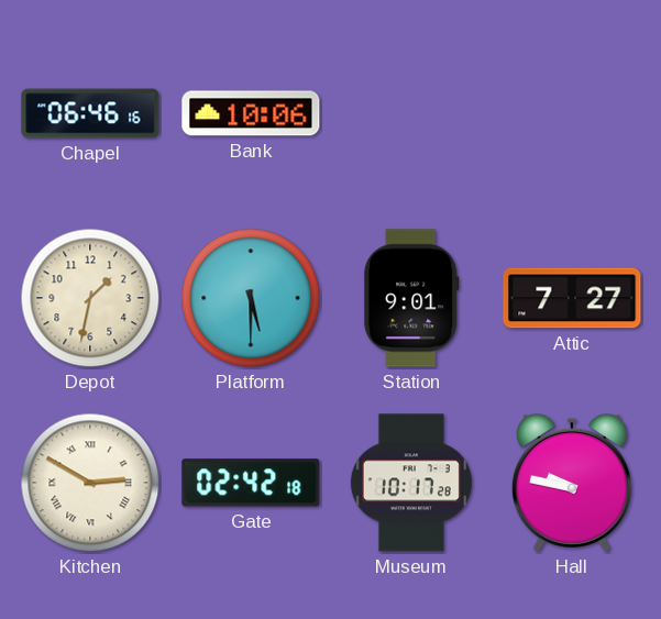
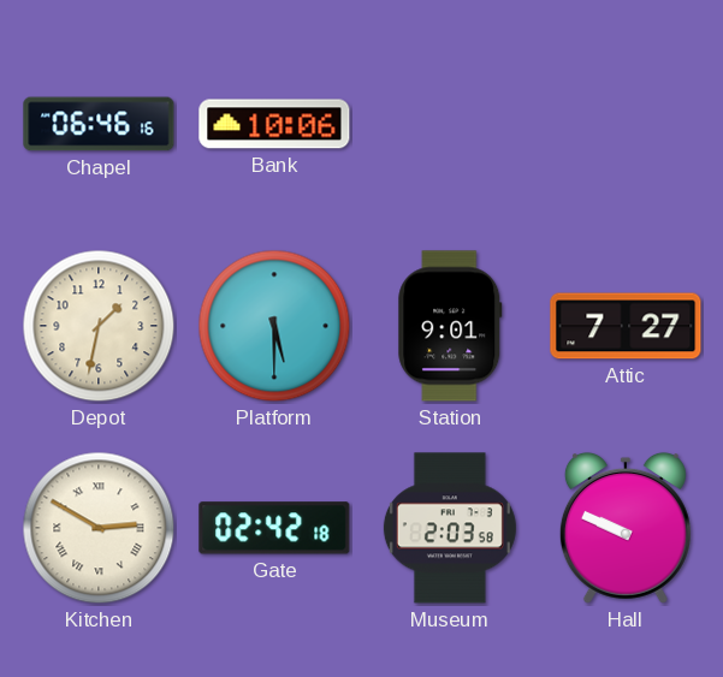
Museum: 10:17 -> 2:03 (450, 528)
Hall: 9:47 -> 9:49 (626, 528)
